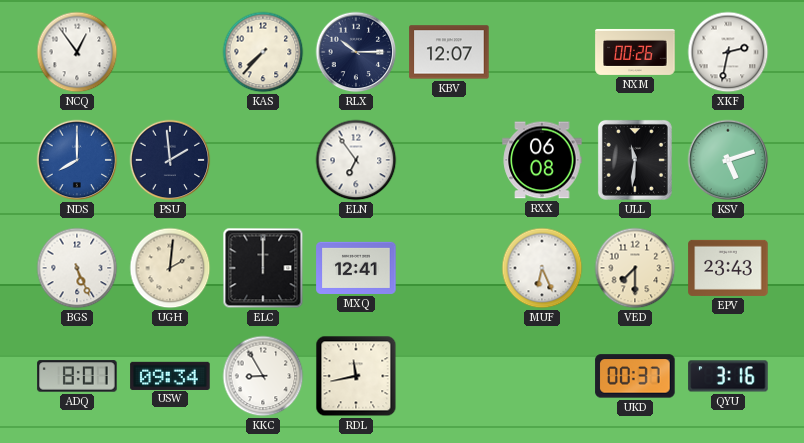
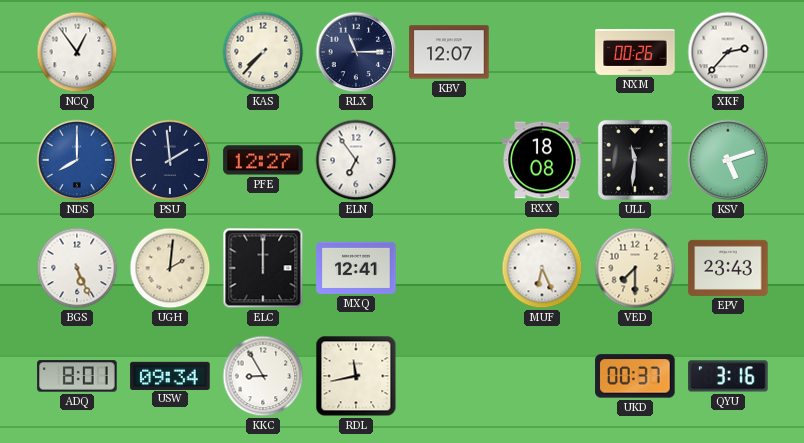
RLX: 10:15 -> 11:15 (356, 52)
XKF: 2:32 -> 2:37 (728, 52)
PFE: none -> 12:27 (263, 160)
RXX: 06:08 -> 18:08 (542, 160)
